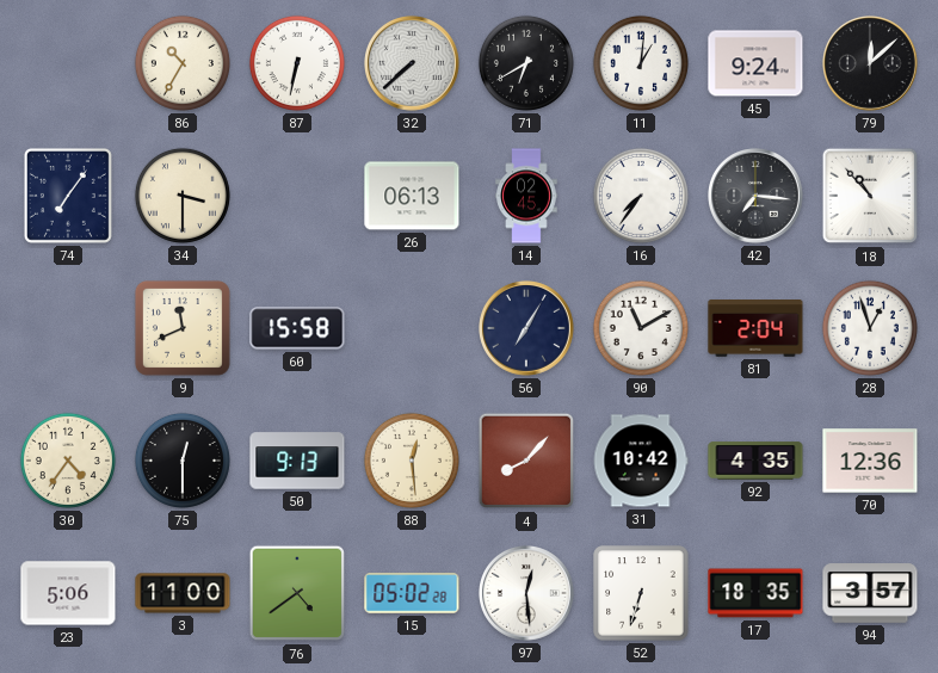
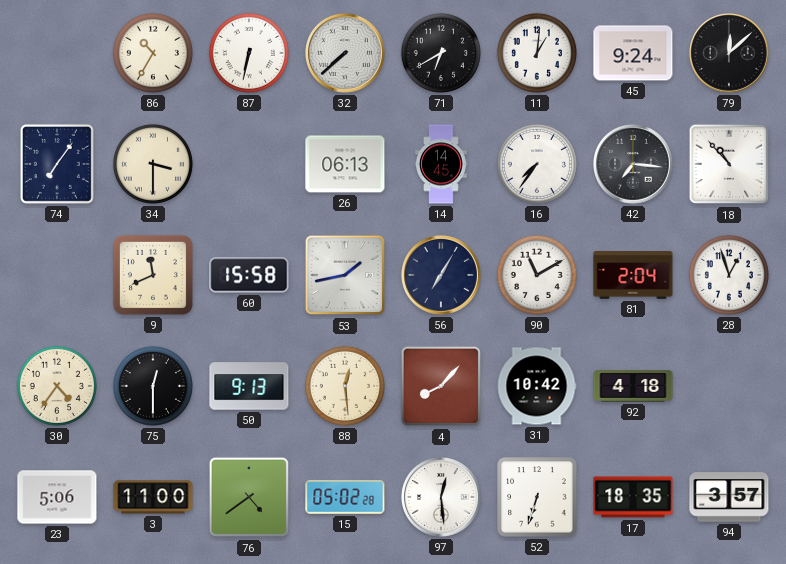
14: 02:45 -> 14:45 (441, 164)
53: none -> 1:43 (345, 275)
92: 4:35 -> 4:18 (633, 386)
70: 12:36 -> none (870, 461)
